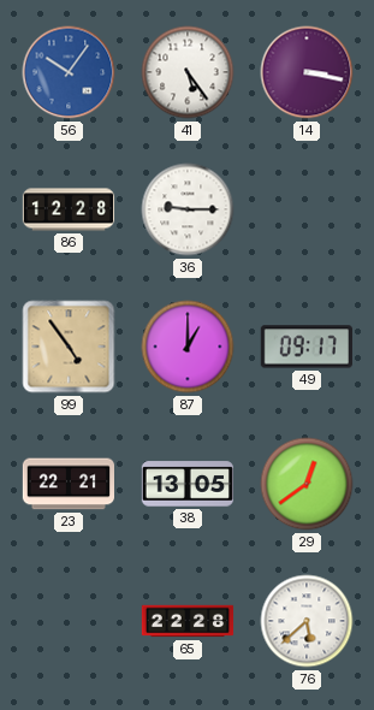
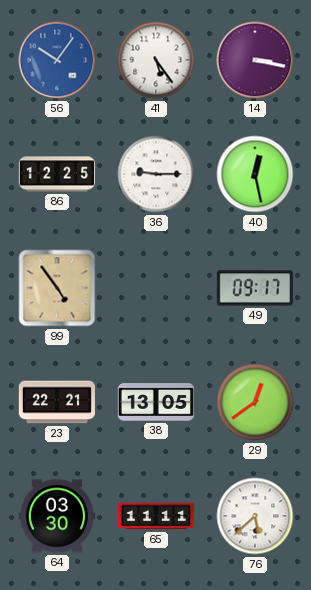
86: 12:28 -> 12:25 (57, 174)
40: none -> 12:28 (255, 174)
87: 1:00 -> none (188, 347)
64: none -> 03:30 (56, 516)
65: 22:28 -> 11:11 (156, 516)
